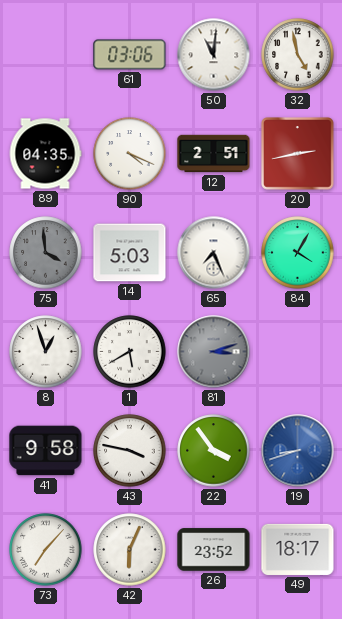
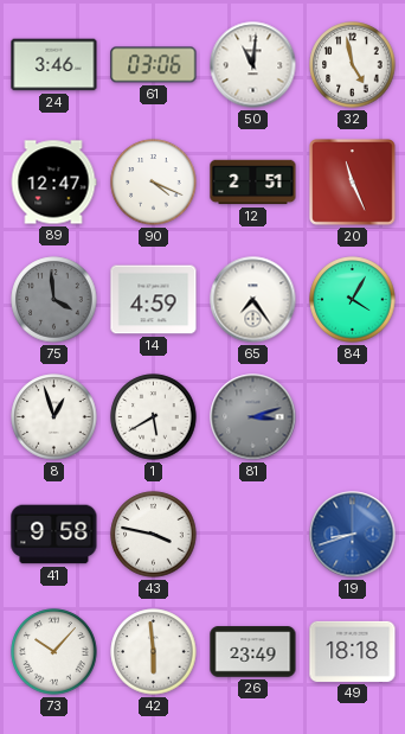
24: none -> 3:46 (54, 65)
89: 04:35 -> 12:47 (53, 183)
20: 2:43 -> 11:26 (353, 183)
14: 5:03 -> 4:59 (154, 300)
65: 7:26 -> 7:24 (253, 300)
22: 3:54 -> none (214, 451)
73: 7:07 -> 10:07 (54, 652)
42: 6:04 -> 5:59 (154, 652)
26: 23:52 -> 23:49 (253, 652)
49: 18:17 -> 18:18 (353, 651)
